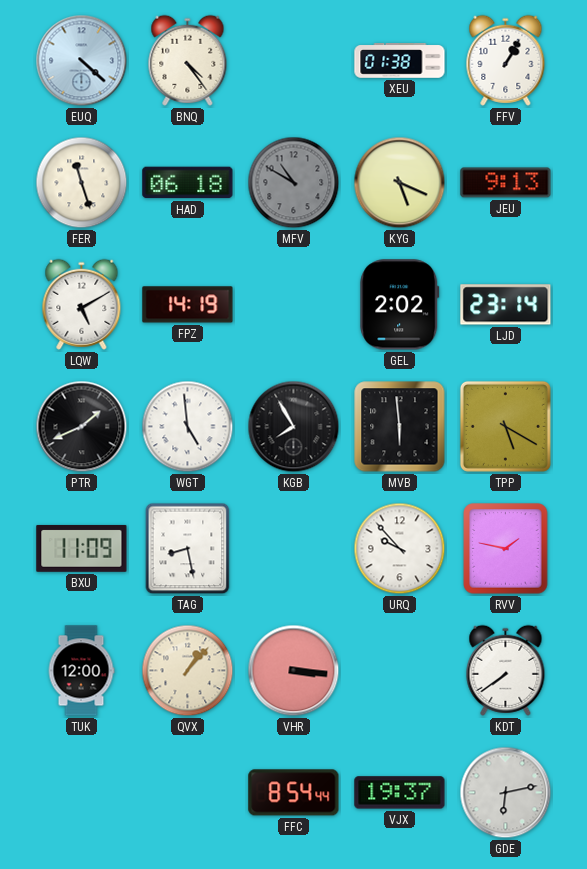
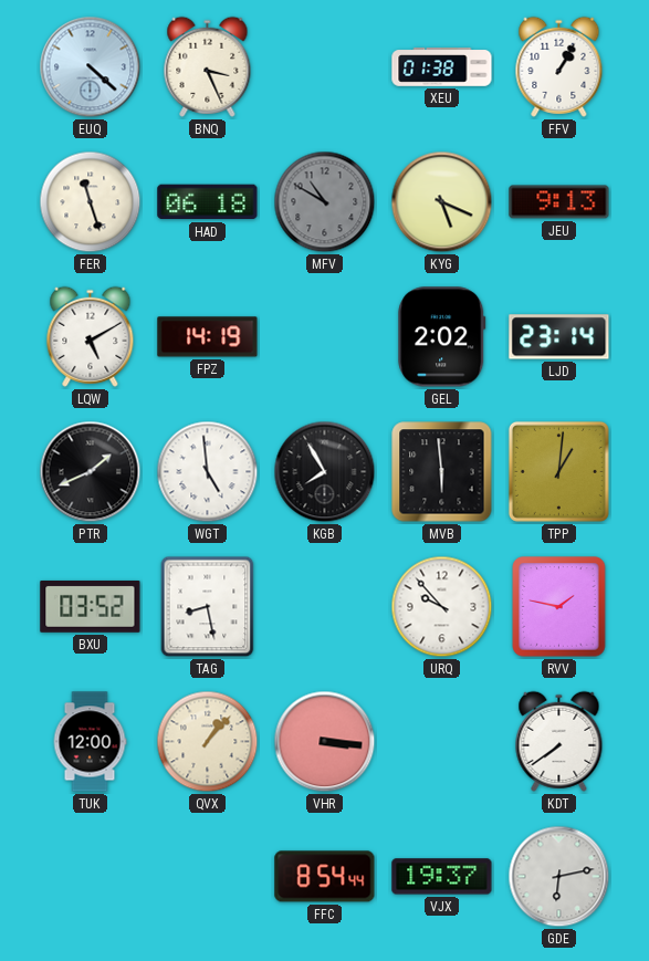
BNQ: 4:24 -> 3:26 (208, 66)
TPP: 5:20 -> 1:01 (558, 471)
BXU: 11:09 -> 03:52 (91, 606)
